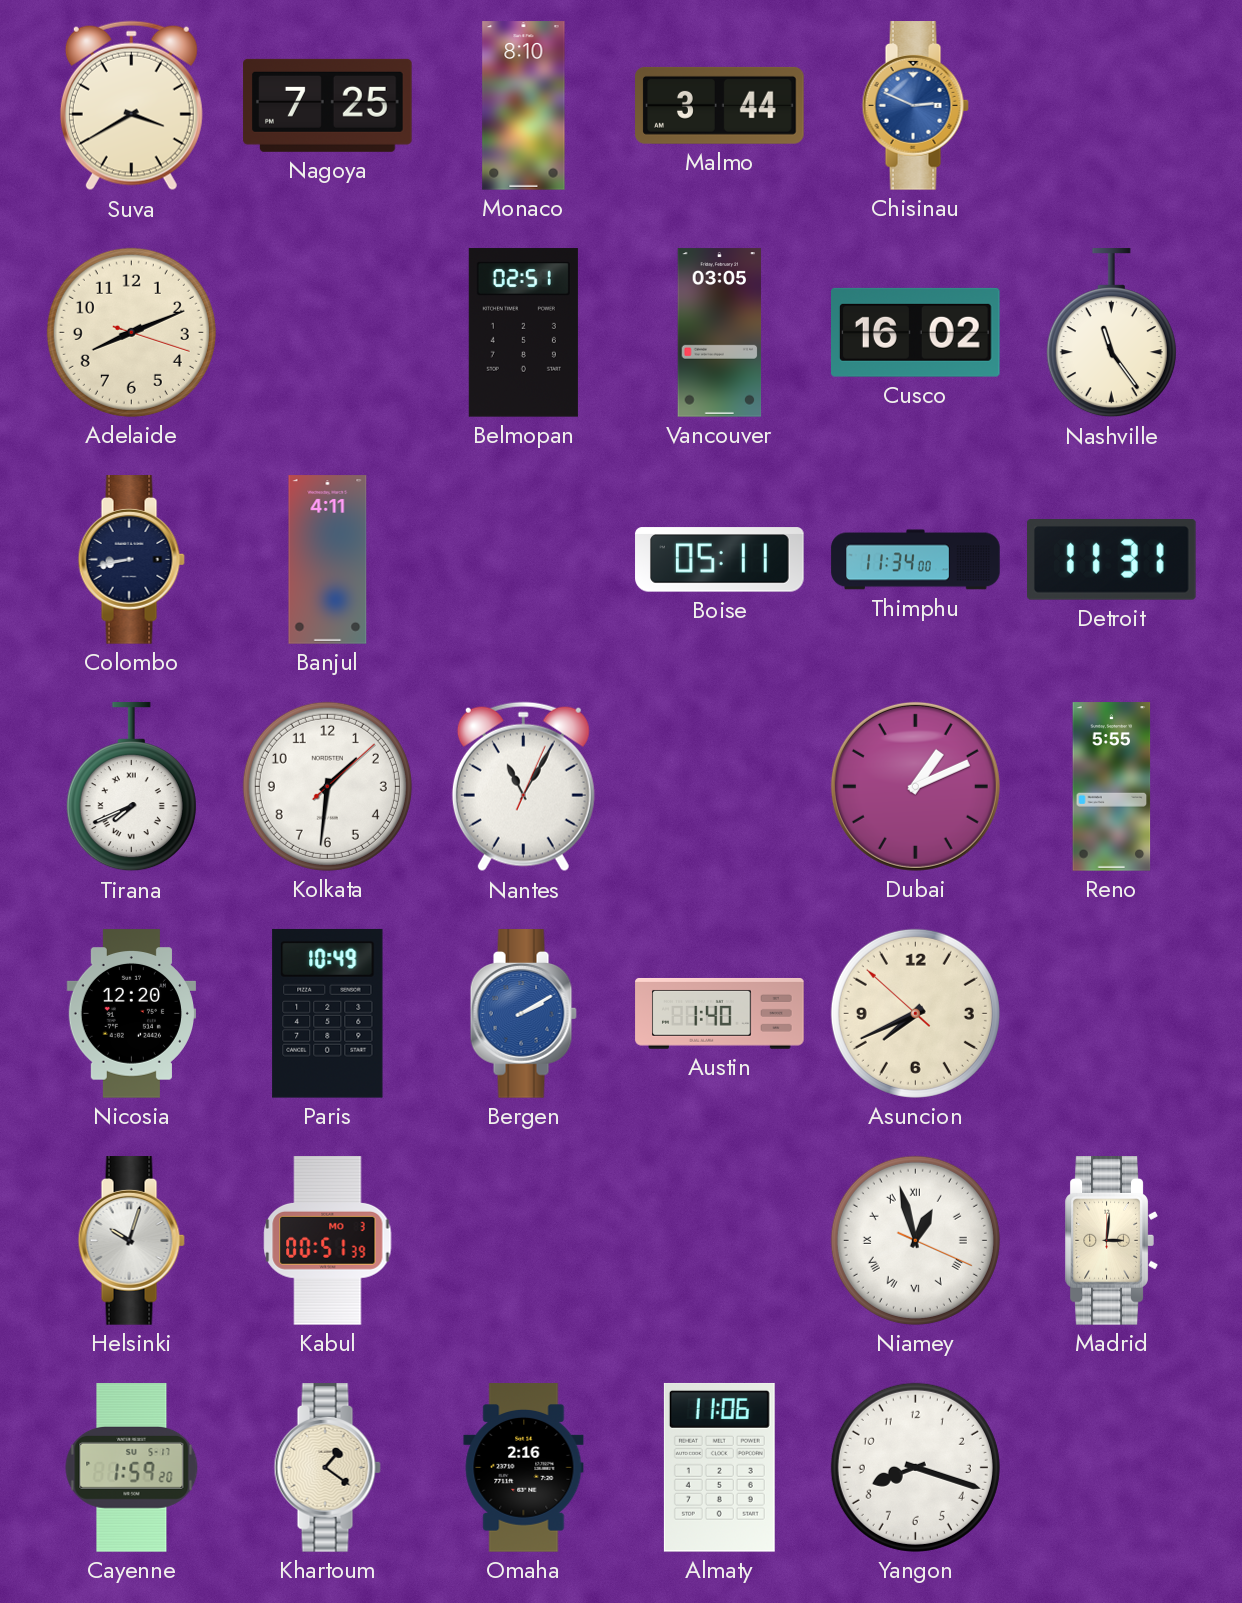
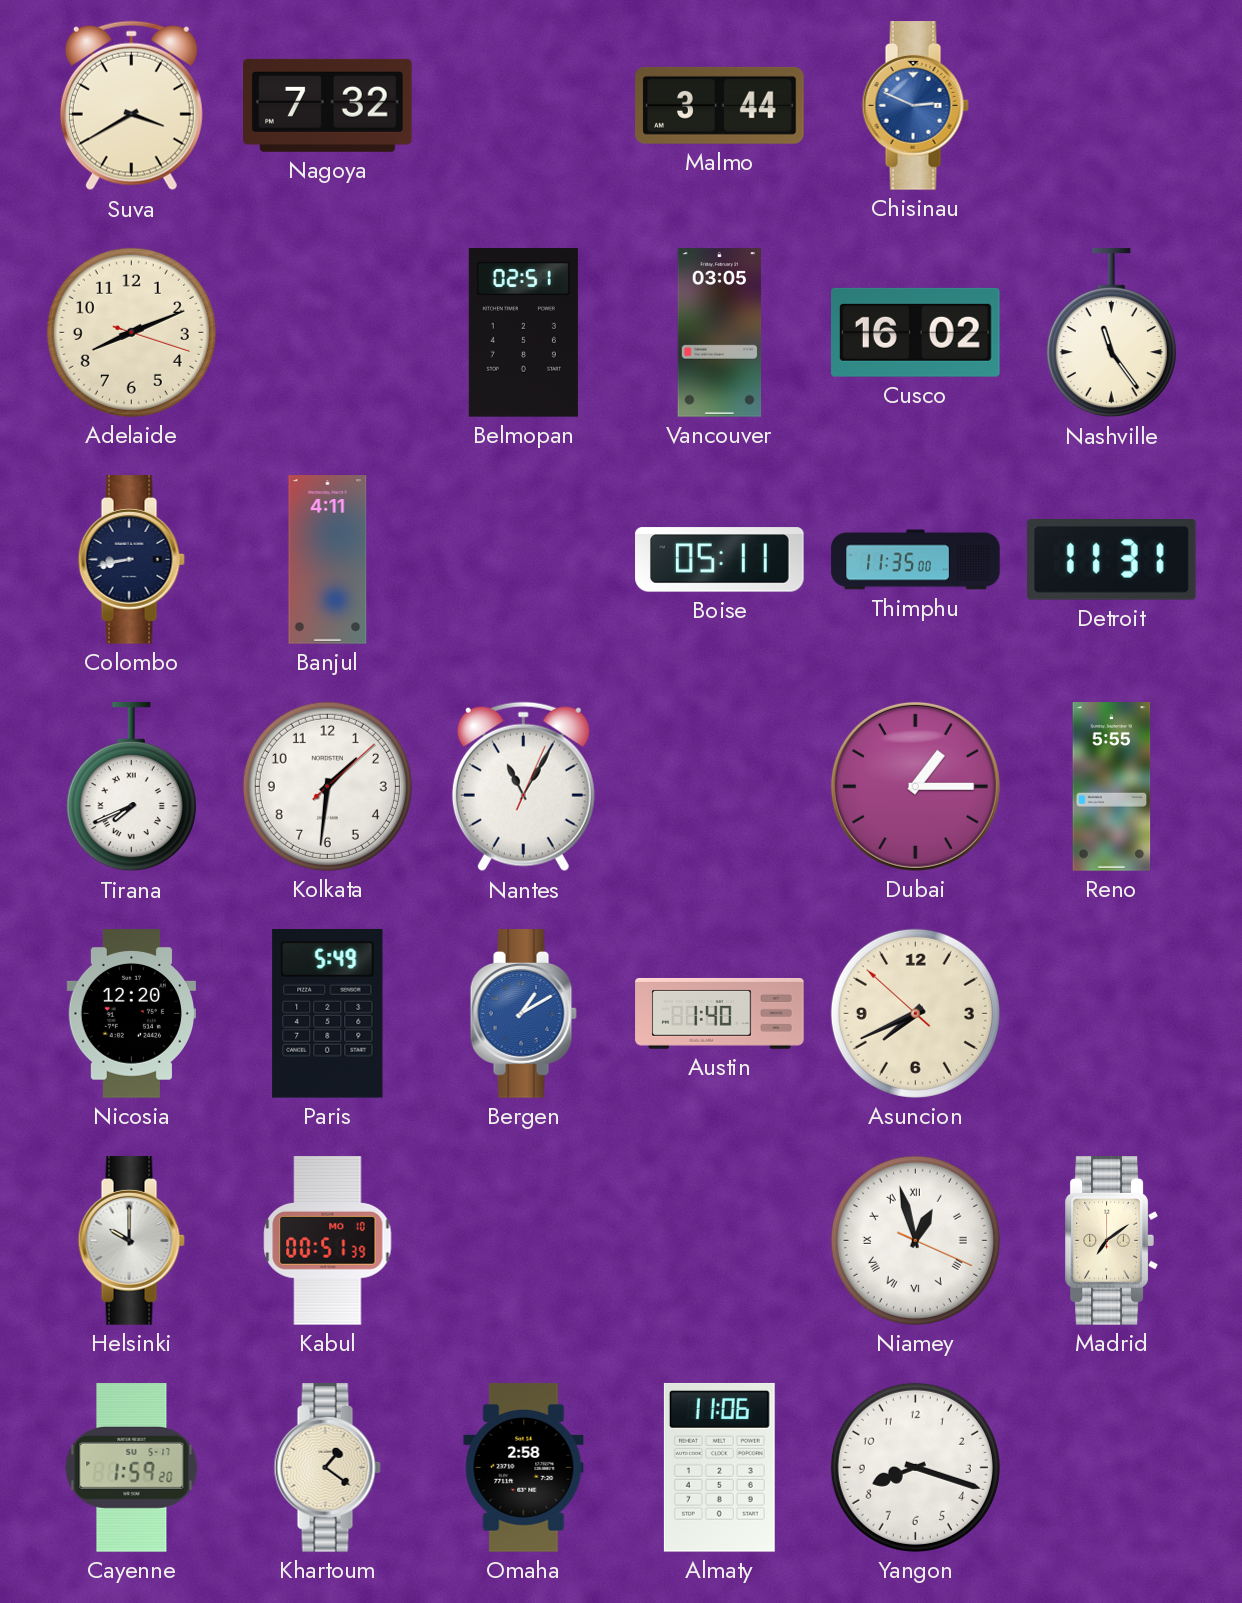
Nagoya: 7:25 -> 7:32 (328, 105)
Monaco: 8:10 -> none (524, 106)
Thimphu: 11:34 -> 11:35 (916, 560)
Dubai: 1:11 -> 1:15 (915, 786)
Paris: 10:49 -> 5:49 (328, 1013)
Bergen: 2:10 -> 1:10 (523, 1014)
Helsinki: 10:03 -> 10:00 (131, 1241)
Kabul date: MO 3 -> MO 10 (328, 1241)
Madrid: 3:01 -> 7:09 (1111, 1241)
Omaha: 2:16 -> 2:58 (524, 1468)
